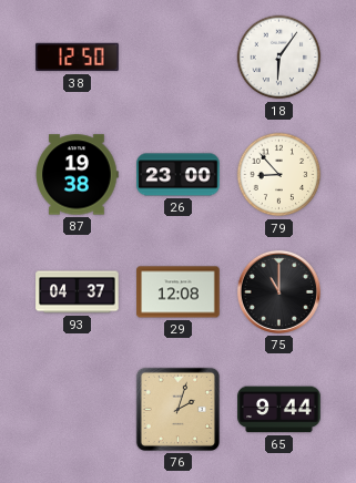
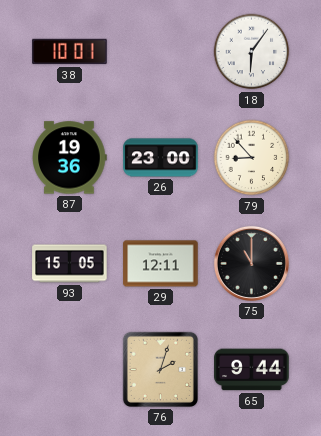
38: 12:50 -> 10:01 (70, 52)
87: 19:38 -> 19:36 (70, 158)
93: 04:37 -> 15:05 (70, 264)
29: 12:08 -> 12:11 (161, 264)
